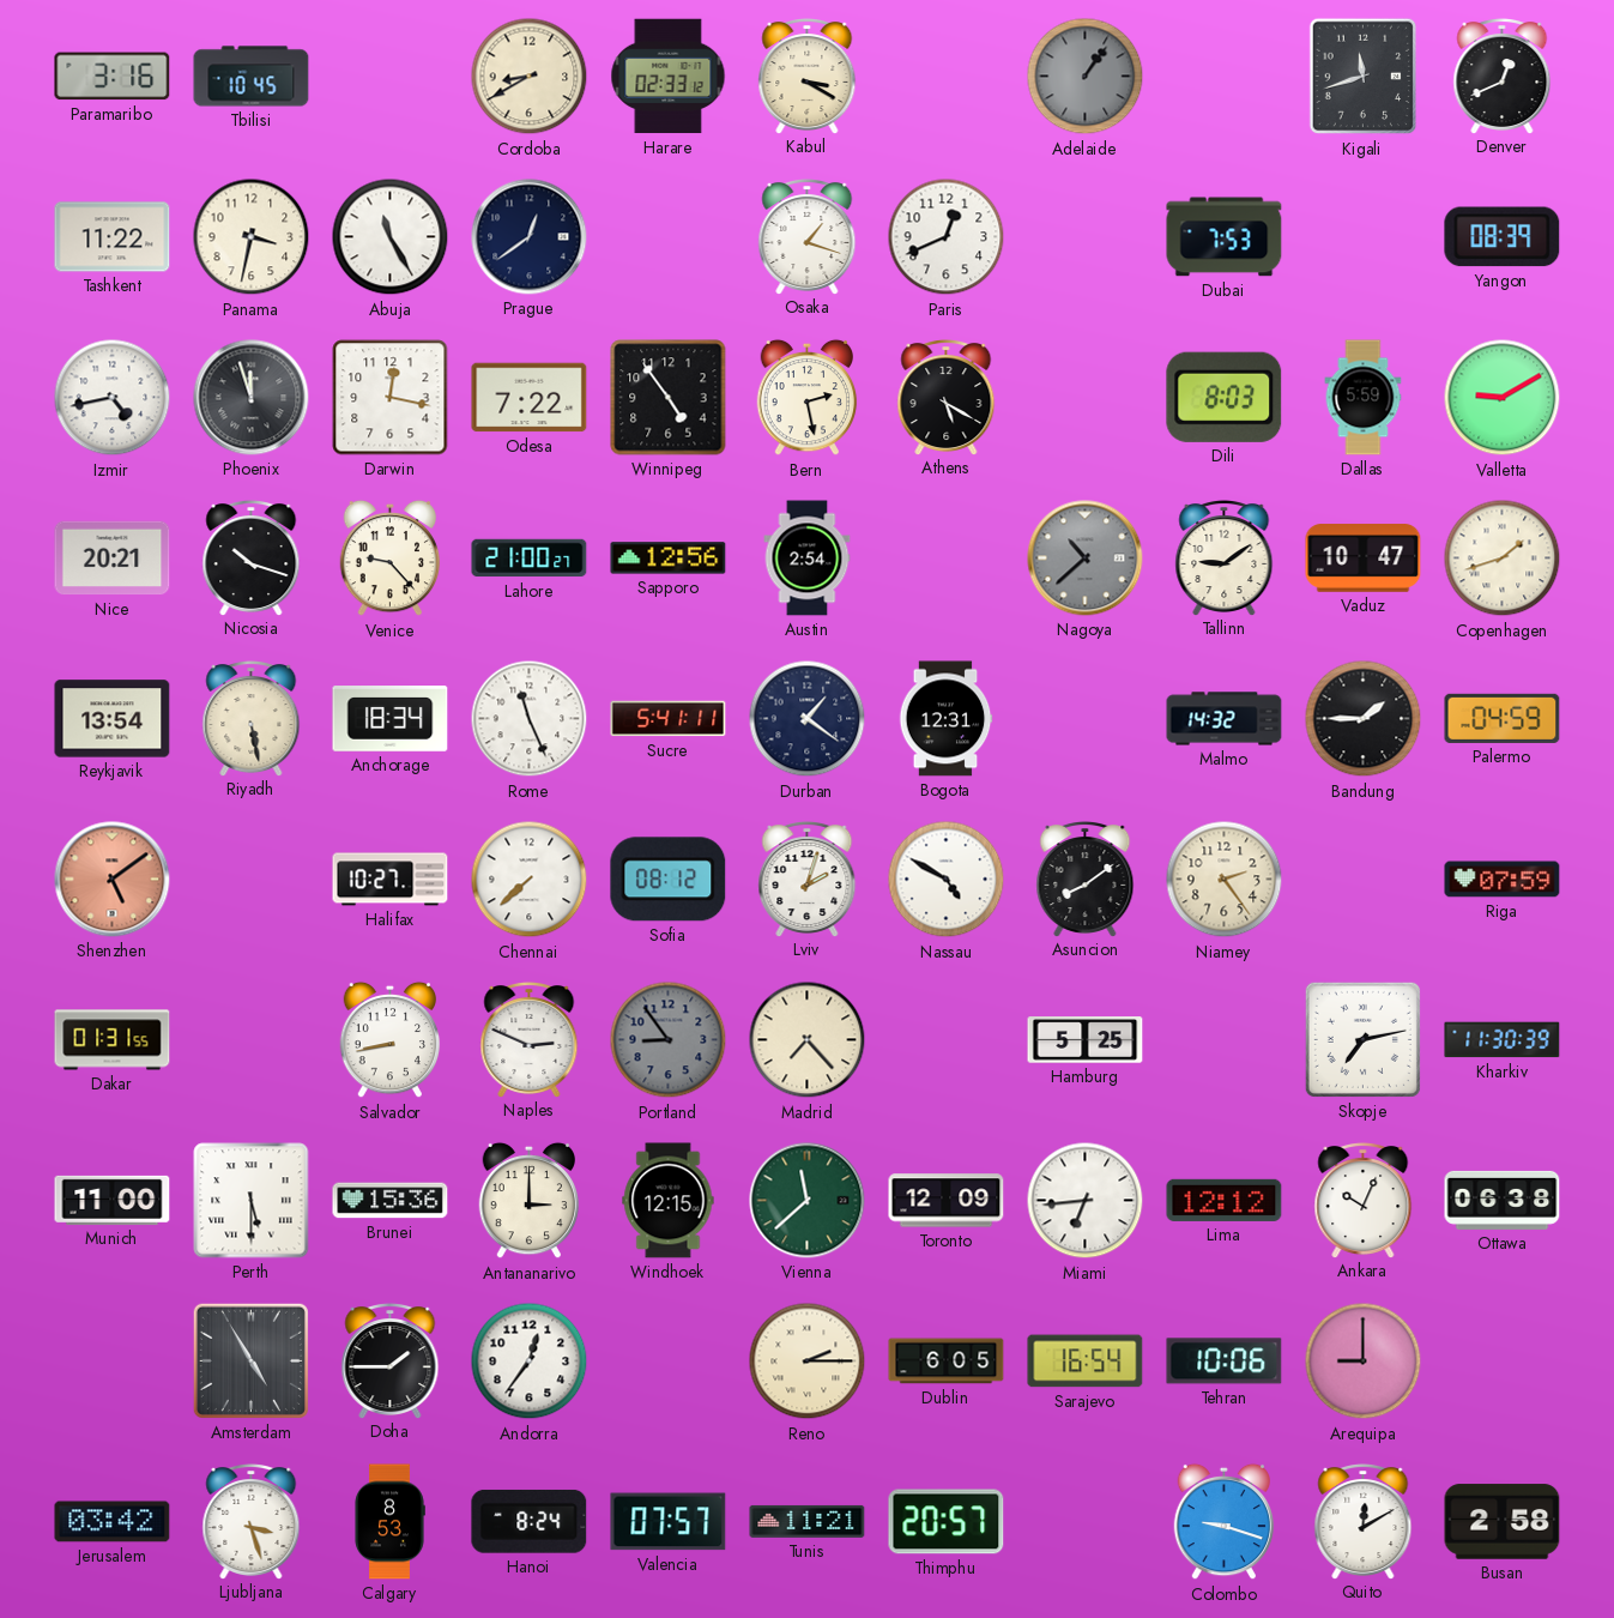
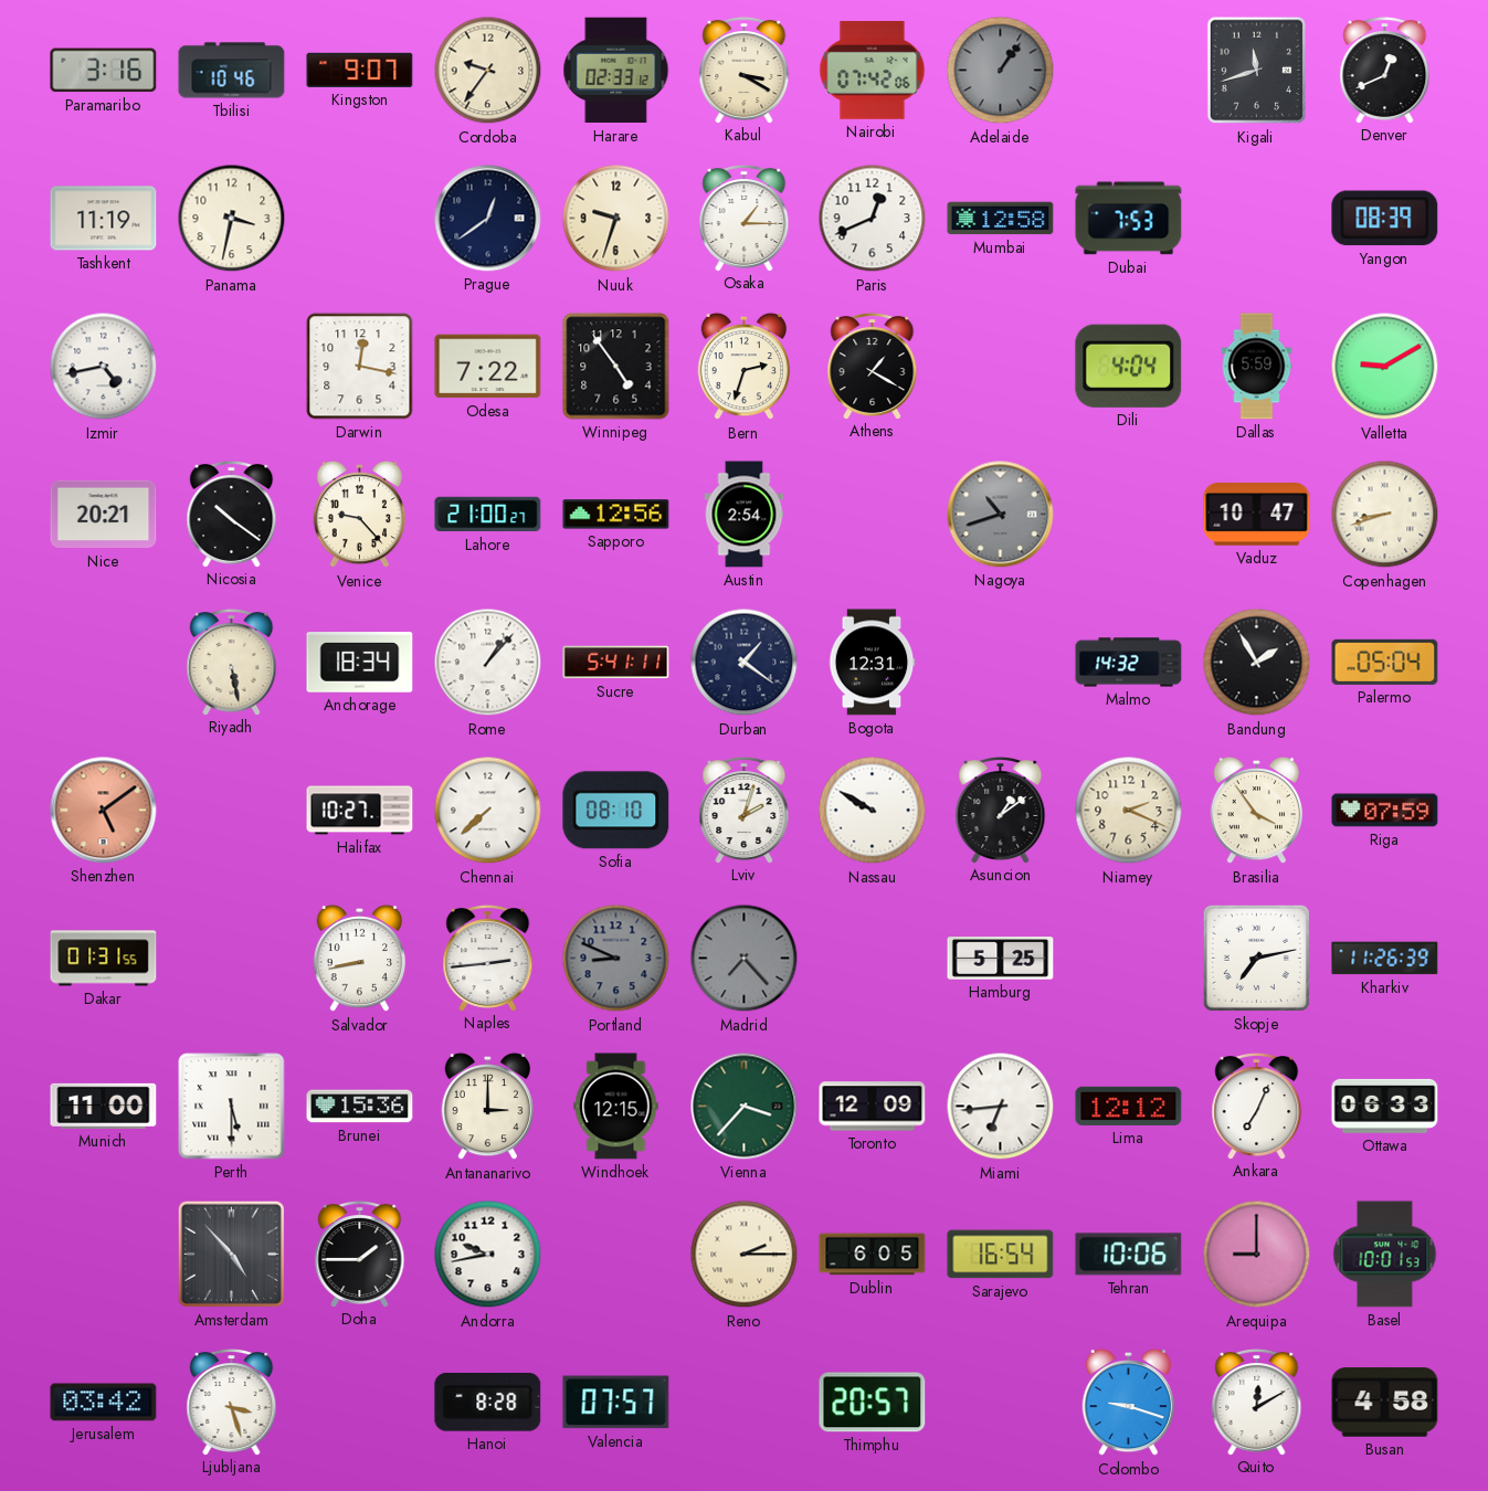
Tbilisi: 10:45 -> 10:46 (232, 71)
Kingston: none -> 9:07 (360, 70)
Cordoba: 8:40 -> 9:36 (488, 71)
Nairobi: none -> 07:42 (873, 70)
Tashkent: 11:22 -> 11:19 (104, 219)
Abuja: 11:25 -> none (391, 237)
Nuuk: none -> 9:33 (616, 219)
Osaka: 1:18 -> 1:15 (745, 219)
Mumbai: none -> 12:58 (1001, 219)
Phoenix: 11:57 -> none (252, 398)
Bern: 2:28 -> 2:33 (745, 367)
Athens: 5:20 -> 1:20 (873, 367)
Dili: 8:03 -> 4:04 (1129, 366)
Nicosia: 10:18 -> 10:21 (232, 515)
Nagoya: 10:38 -> 10:42 (1001, 515)
Tallinn: 9:09 -> none (1225, 559)
Copenhagen: 1:42 -> 8:42 (1385, 515)
Reykjavik: 13:54 -> none (113, 719)
Rome: 11:26 -> 1:07 (488, 663)
Bandung: 1:45 -> 1:55 (1257, 663)
Palermo: 04:59 -> 05:04 (1385, 662)
Sofia: 08:12 -> 08:10 (616, 811)
Nassau: 4:50 -> 9:50 (873, 811)
Asuncion: 8:09 -> 1:09 (1001, 811)
Niamey: 2:24 -> 2:19 (1129, 811)
Brasilia: none -> 3:54 (1257, 811)
Naples: 2:49 -> 2:44 (488, 959)
Portland: 8:54 -> 8:49 (616, 959)
Madrid dial: cream -> grey (745, 959)
Kharkiv: 11:30 -> 11:26 (1385, 959)
Vienna: 11:38 -> 3:37 (745, 1107)
Ankara: 10:04 -> 7:04 (1257, 1107)
Ottawa: 06:38 -> 06:33 (1385, 1106)
Amsterdam: 4:55 -> 4:53 (231, 1254)
Andorra: 12:36 -> 9:43 (488, 1255)
Basel: none -> 10:01 (1385, 1255)
Calgary: 8:53 -> none (389, 1522)
Hanoi: 8:24 -> 8:28 (488, 1402)
Tunis: 11:21 -> none (808, 1521)
Busan: 2:58 -> 4:58 (1385, 1403)
